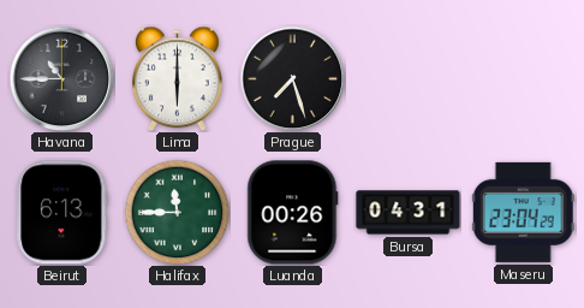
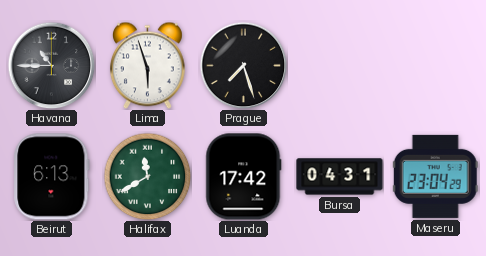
Lima: 6:00 -> 5:57 (147, 65)
Halifax: 11:45 -> 11:40 (147, 176)
Luanda: 00:26 -> 17:42 (244, 177)
